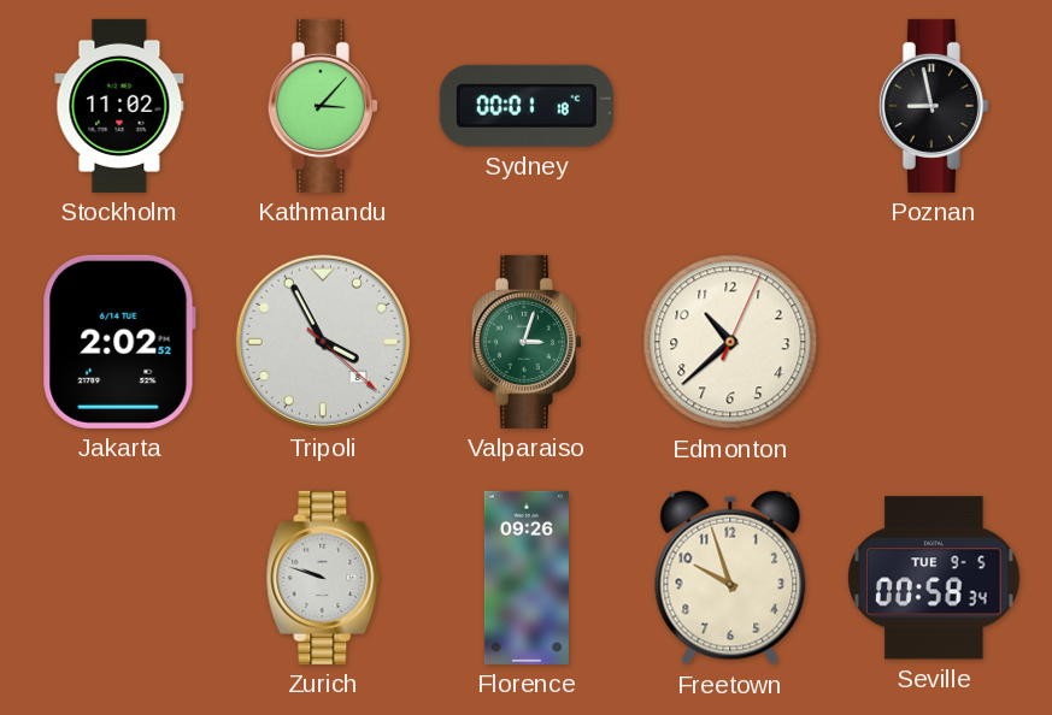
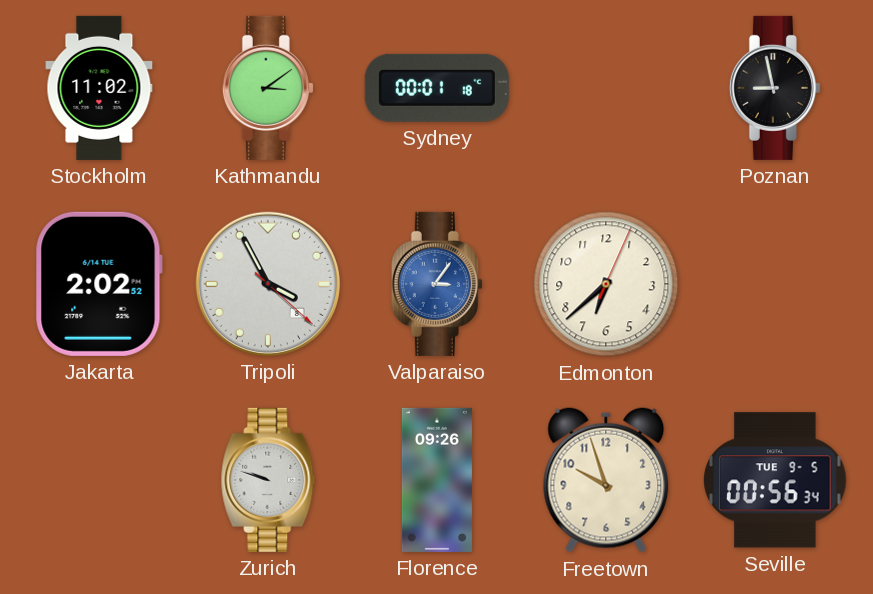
Kathmandu: 3:07 -> 3:09 (268, 88)
Valparaiso: 3:03 -> 3:06 (437, 284)
Valparaiso dial: green -> blue (437, 284)
Edmonton: 10:38 -> 6:38 (606, 284)
Seville: 00:58 -> 00:56 (775, 480)
